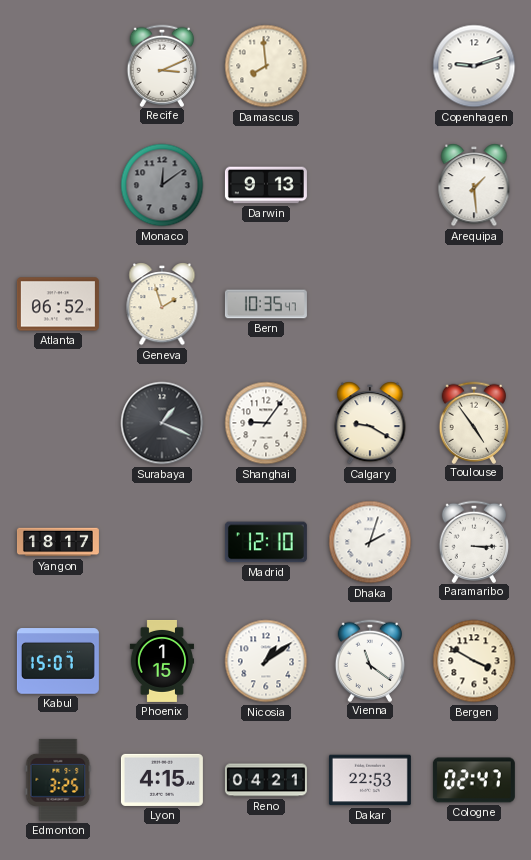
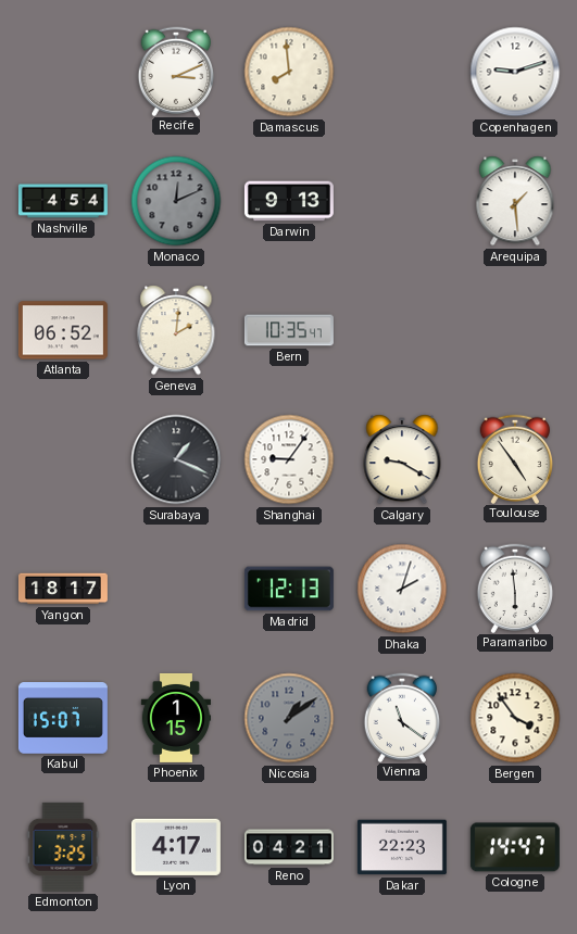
Nashville: none -> 4:54 (63, 201)
Monaco: 12:09 -> 12:11 (176, 201)
Geneva: 1:57 -> 2:01 (176, 330)
Madrid: 12:10 -> 12:13 (289, 589)
Paramaribo: 3:15 -> 5:59 (515, 588)
Nicosia dial: white -> grey (289, 718)
Bergen: 3:50 -> 3:54 (515, 718)
Lyon: 4:15 -> 4:17 (176, 847)
Dakar: 22:53 -> 22:23 (402, 847)
Cologne: 02:47 -> 14:47 (515, 847)
